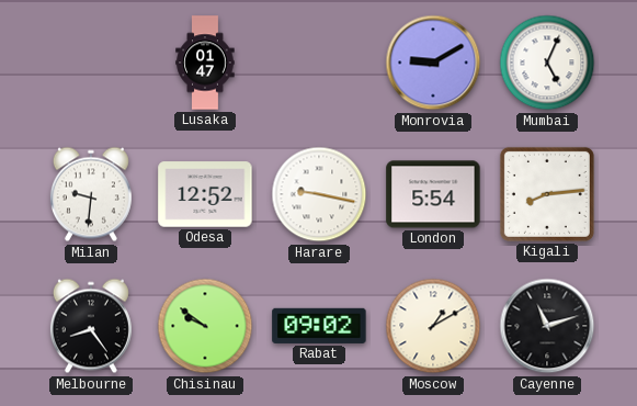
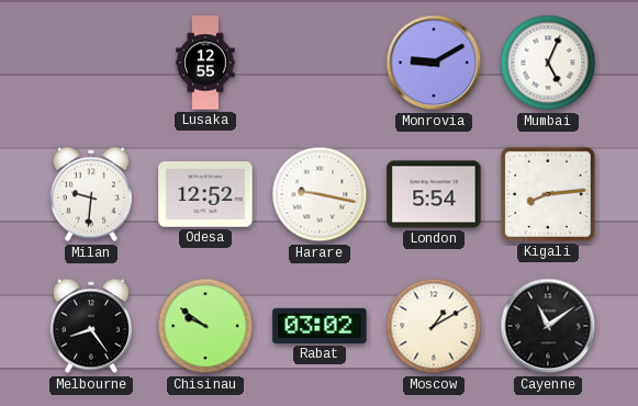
Lusaka: 01:47 -> 12:55 (205, 63)
Rabat: 09:02 -> 03:02 (320, 326)
Cayenne: 11:12 -> 11:09 (548, 326)
